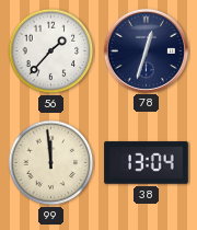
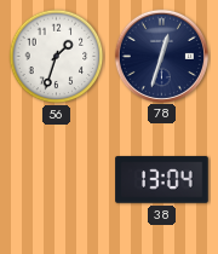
56: 1:37 -> 1:33 (57, 57)
99: 11:59 -> none (51, 163)
